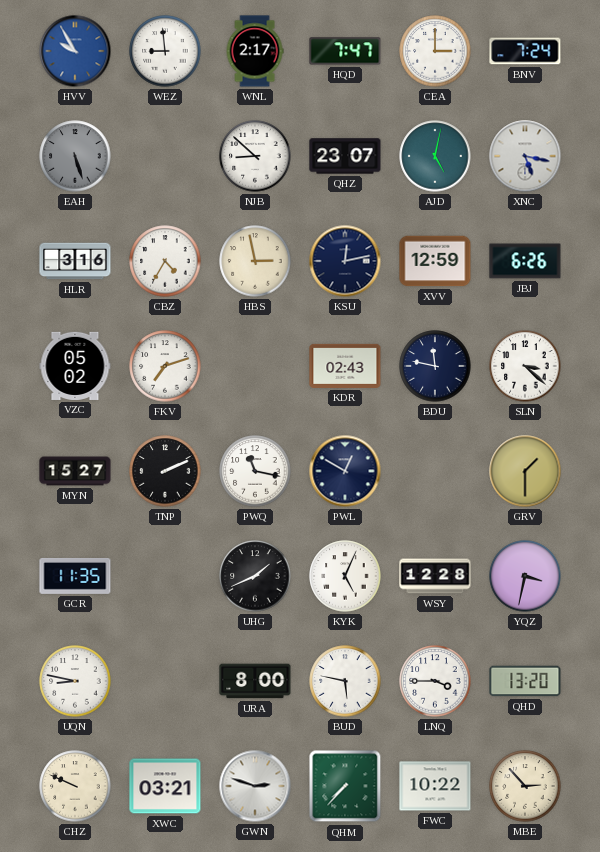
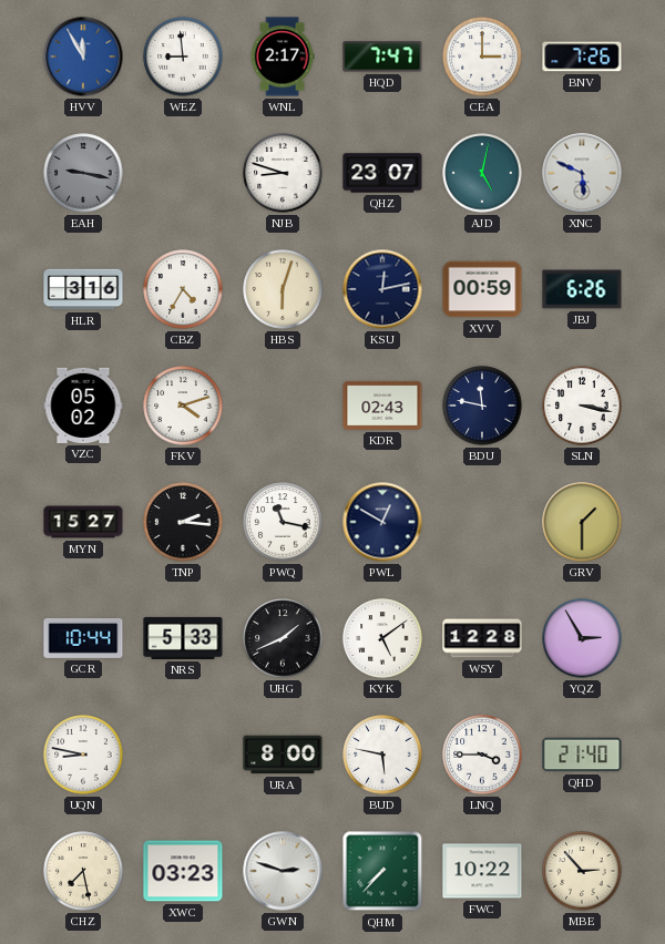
HVV: 9:55 -> 11:55 (83, 57)
BNV: 7:24 -> 7:26 (582, 57)
EAH: 5:27 -> 9:17 (83, 173)
NJB: 8:52 -> 8:48 (283, 173)
XNC: 5:17 -> 5:49 (582, 173)
HBS: 2:58 -> 6:03 (283, 289)
XVV: 12:59 -> 00:59 (482, 289)
FKV: 7:12 -> 4:12 (183, 406)
SLN: 3:22 -> 3:17 (582, 406)
TNP: 2:11 -> 2:16 (183, 522)
GCR: 11:35 -> 10:44 (83, 638)
NRS: none -> 5:33 (183, 638)
KYK: 5:04 -> 5:09 (382, 638)
YQZ: 3:32 -> 2:55 (582, 638)
QHD: 13:20 -> 21:40 (582, 755)
CHZ: 9:49 -> 7:28 (83, 871)
XWC: 03:21 -> 03:23 (183, 871)
